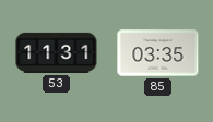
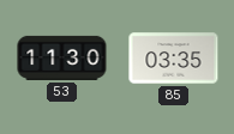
53: 11:31 -> 11:30 (62, 57)
